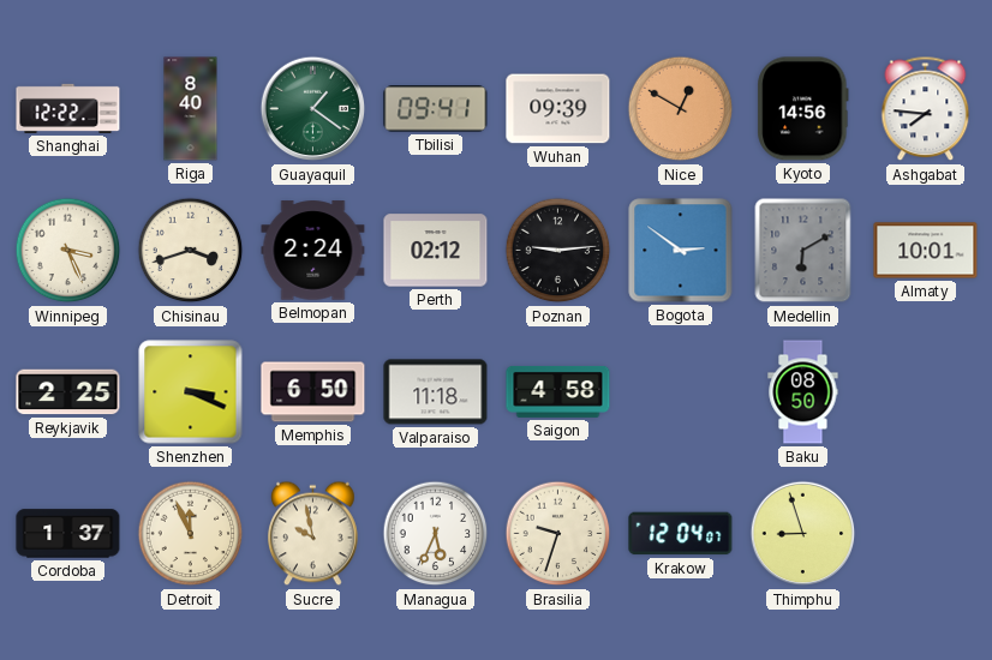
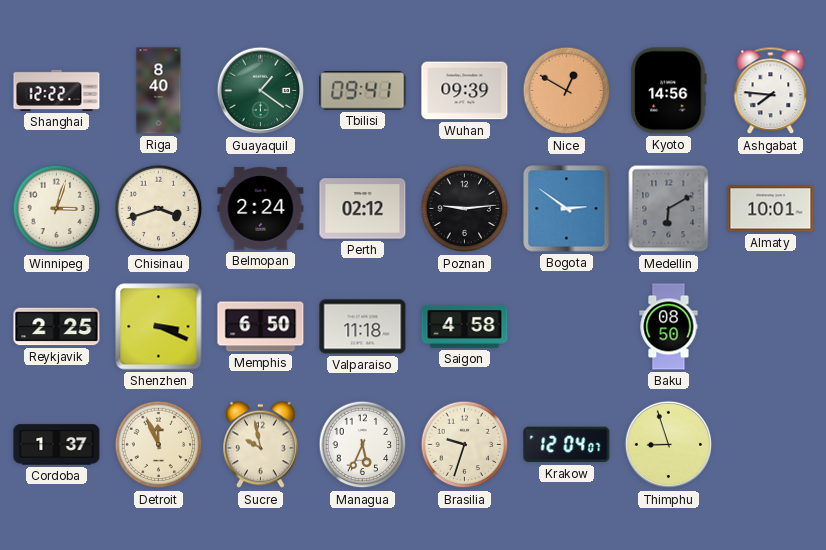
Winnipeg: 3:26 -> 3:03 (57, 209)
